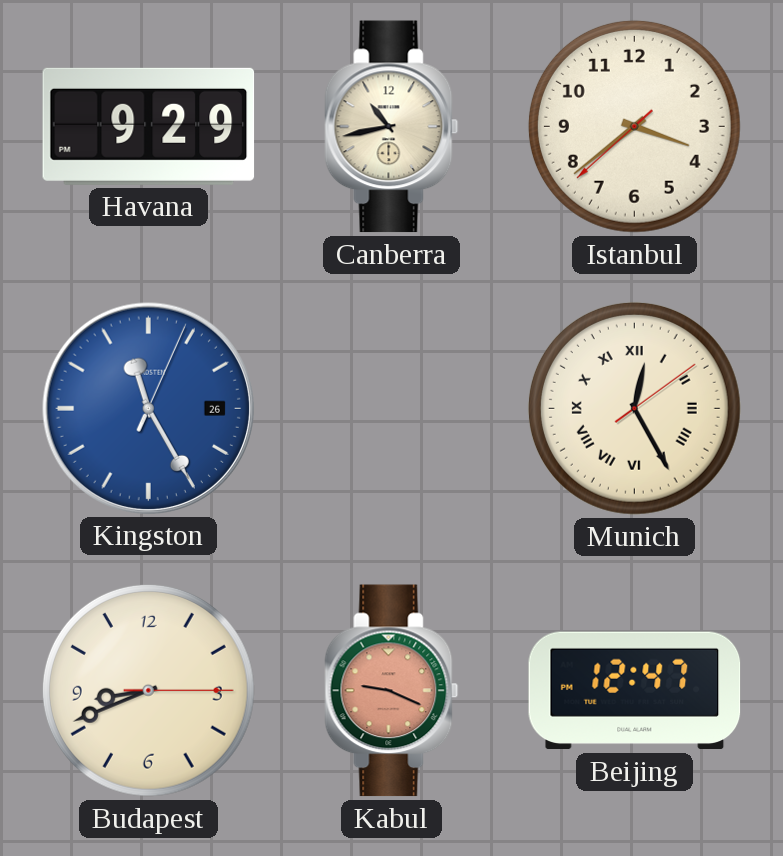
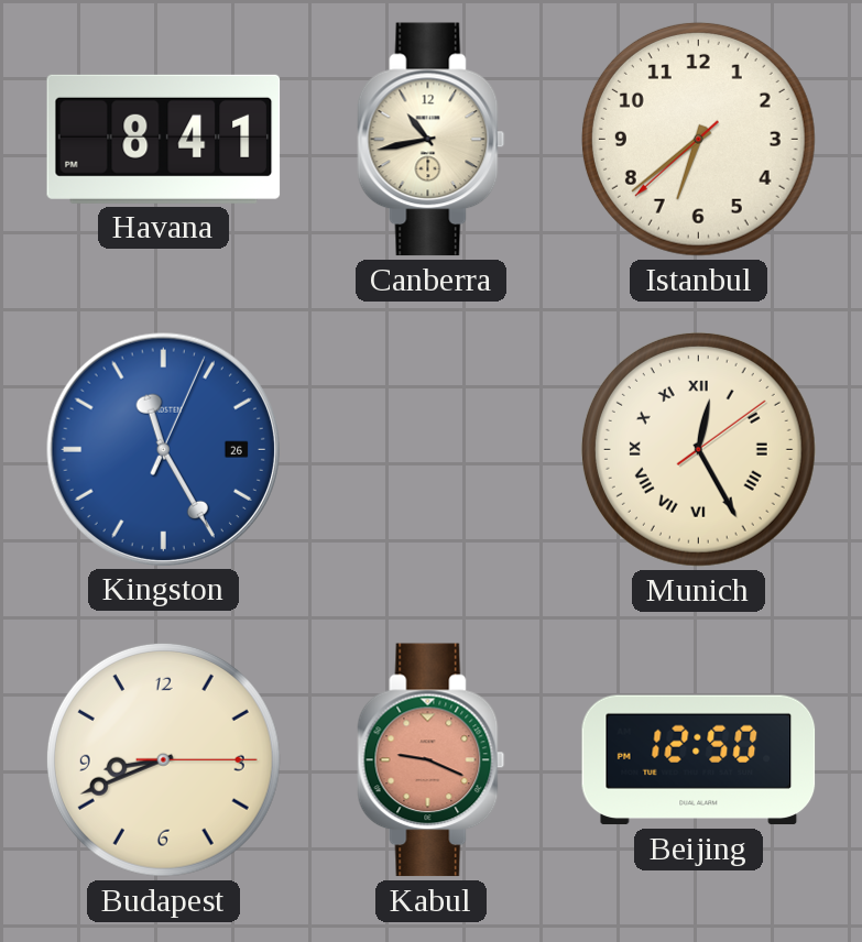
Havana: 9:29 -> 8:41 (164, 139)
Istanbul: 3:38 -> 6:38 (698, 139)
Beijing: 12:47 -> 12:50 (699, 760)
